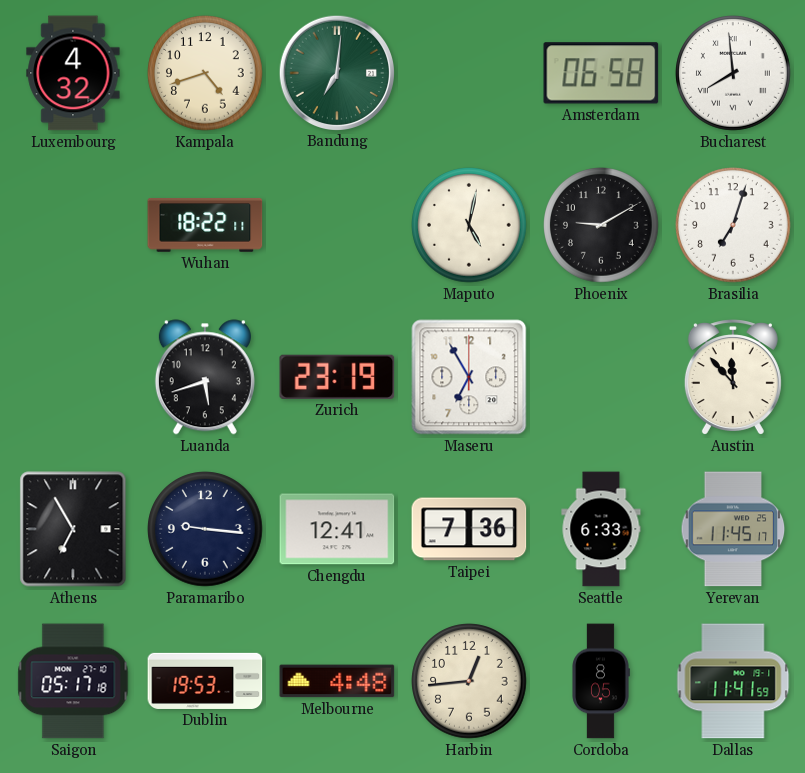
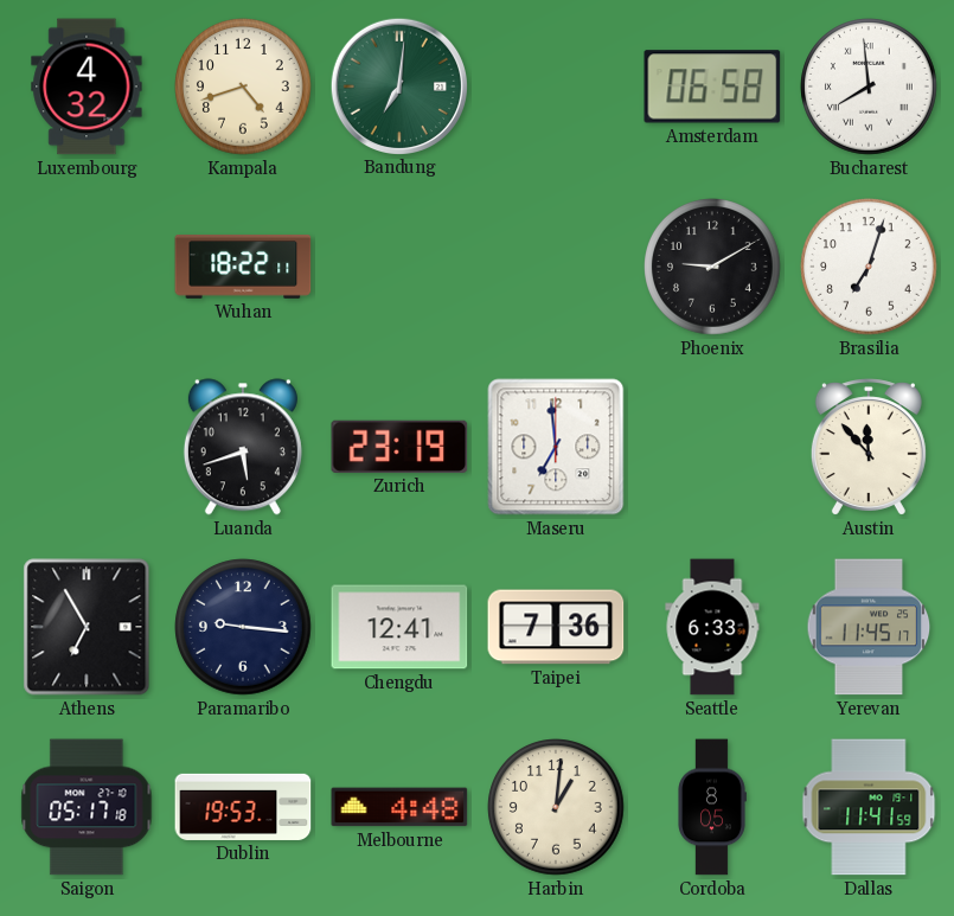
Maputo: 5:02 -> none (469, 225)
Maseru: 6:55 -> 6:59 (556, 447)
Harbin: 12:44 -> 1:01 (556, 807)
